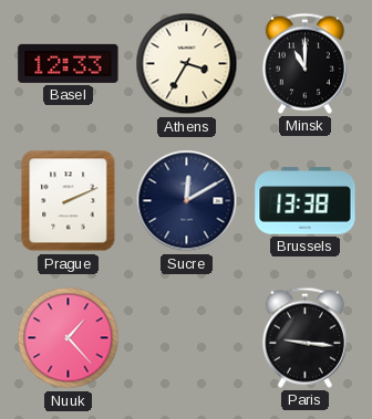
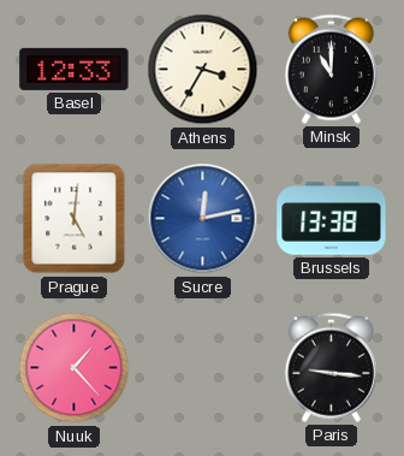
Prague: 2:11 -> 5:01 (75, 219)
Sucre: 12:10 -> 12:13 (203, 219)
Sucre dial: navy -> blue (203, 219)
